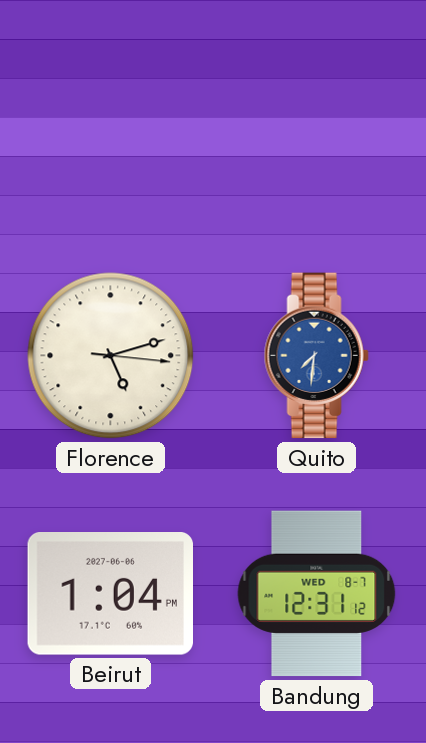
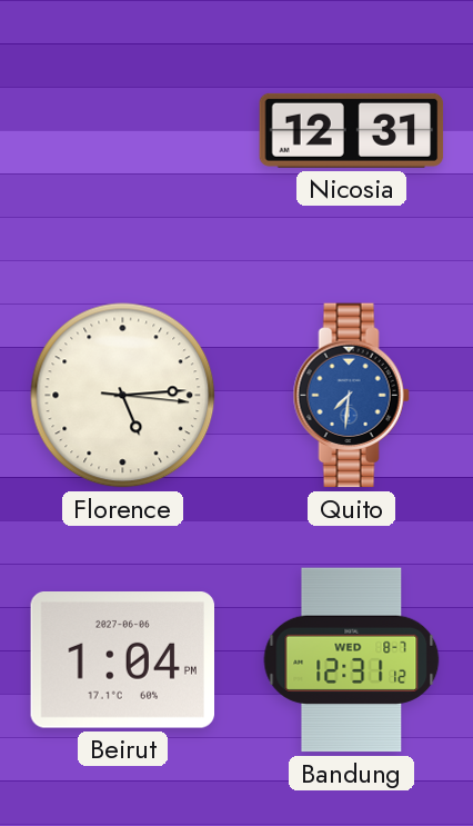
Nicosia: none -> 12:31 (352, 130)
Florence: 5:12 -> 5:14 (123, 396)
